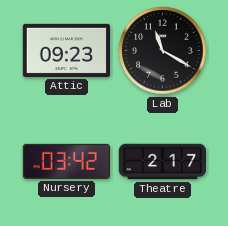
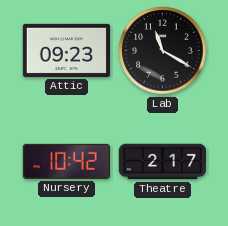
Nursery: 03:42 -> 10:42 (66, 161)
